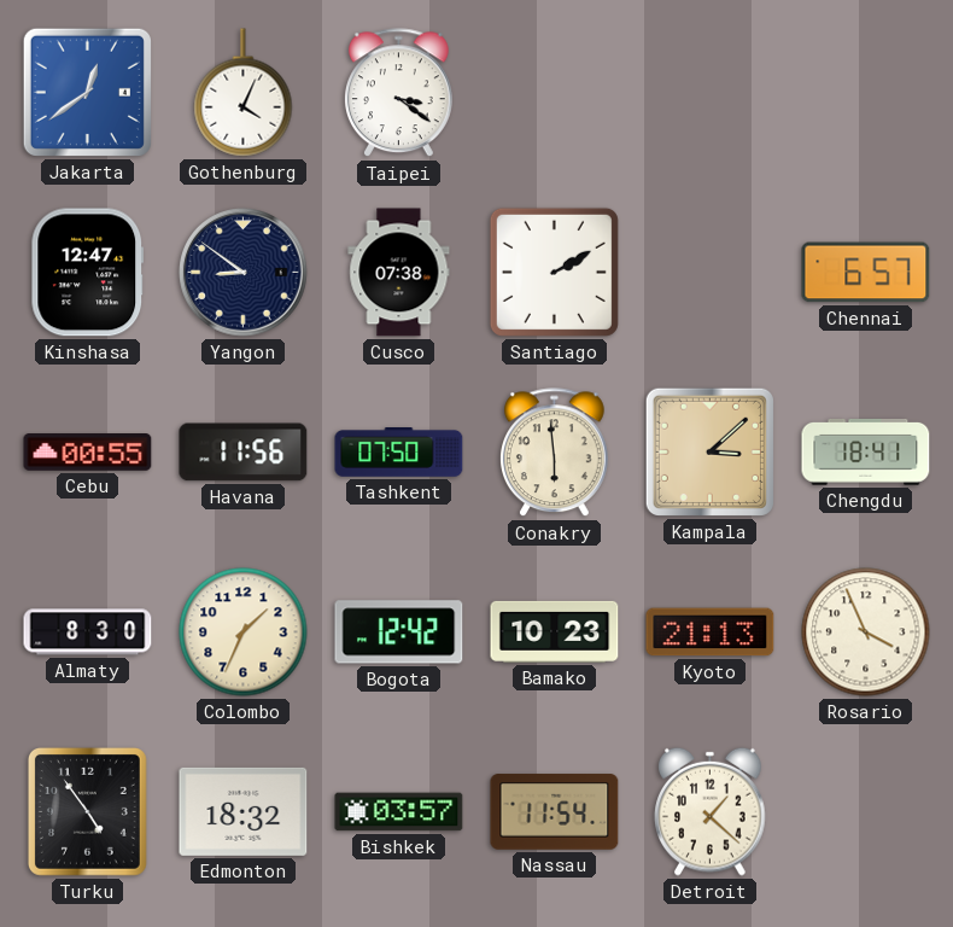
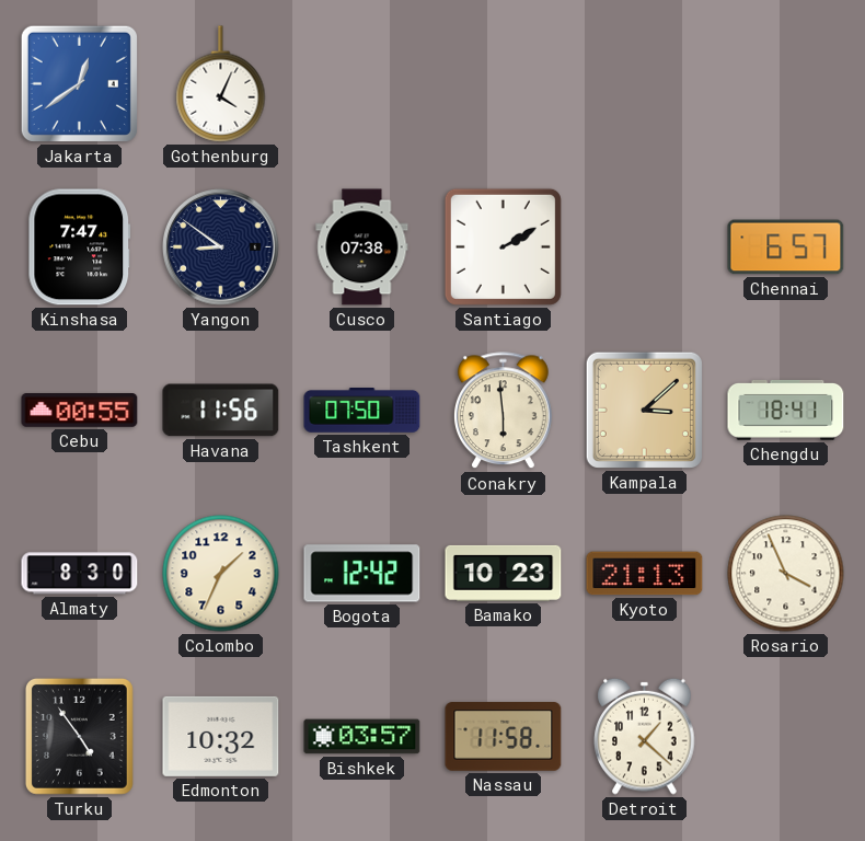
Taipei: 3:21 -> none (398, 93)
Kinshasa: 12:47 -> 7:47 (80, 247)
Edmonton: 18:32 -> 10:32 (221, 736)
Nassau: 11:54 -> 11:58 (504, 737)
